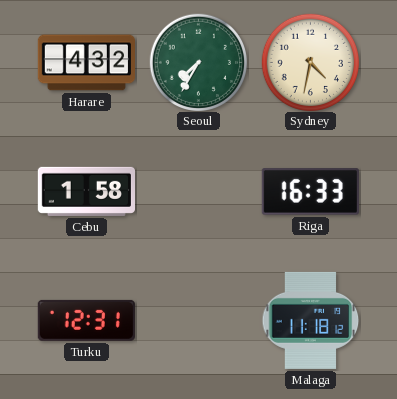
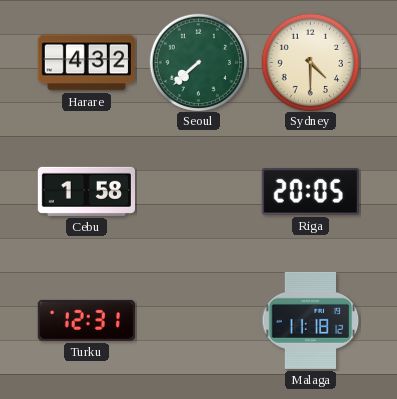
Seoul: 7:35 -> 7:38 (198, 62)
Sydney: 4:32 -> 4:30 (310, 62)
Riga: 16:33 -> 20:05 (310, 192)
